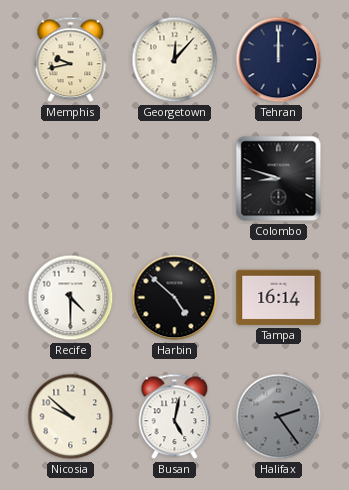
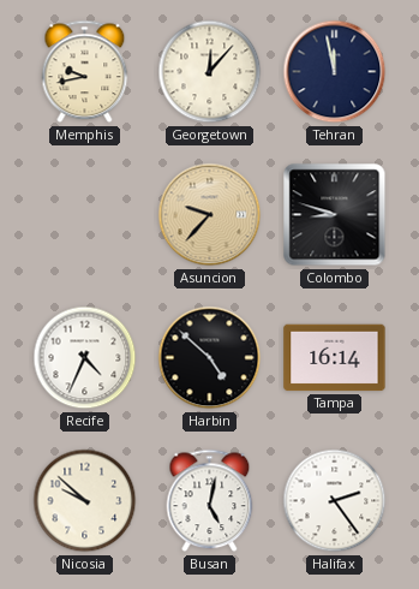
Tehran: 12:00 -> 11:58 (335, 72)
Asuncion: none -> 9:37 (210, 215)
Recife: 4:30 -> 4:34 (85, 358)
Halifax dial: grey -> white (335, 501)
